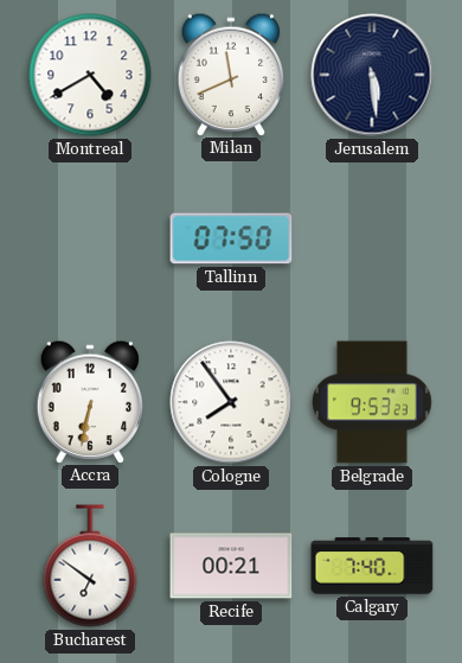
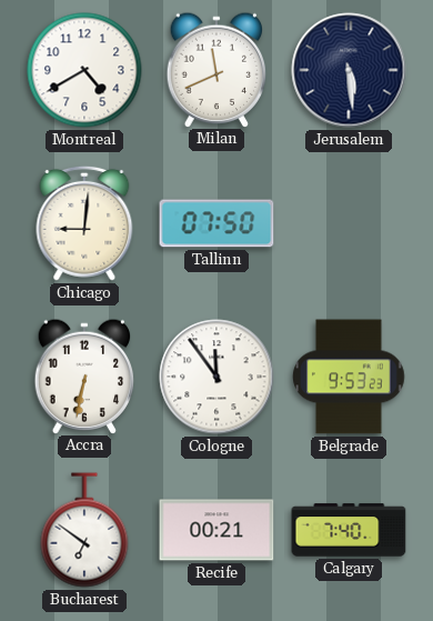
Chicago: none -> 9:01 (84, 223)
Cologne: 7:54 -> 11:54 (216, 377)
